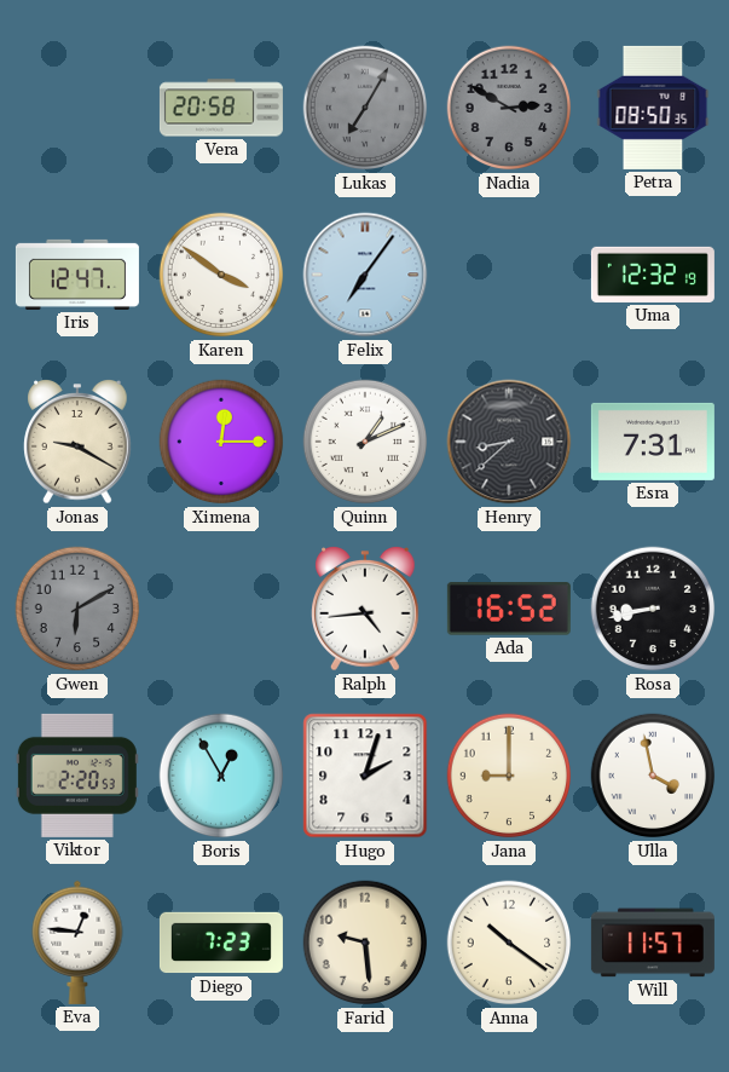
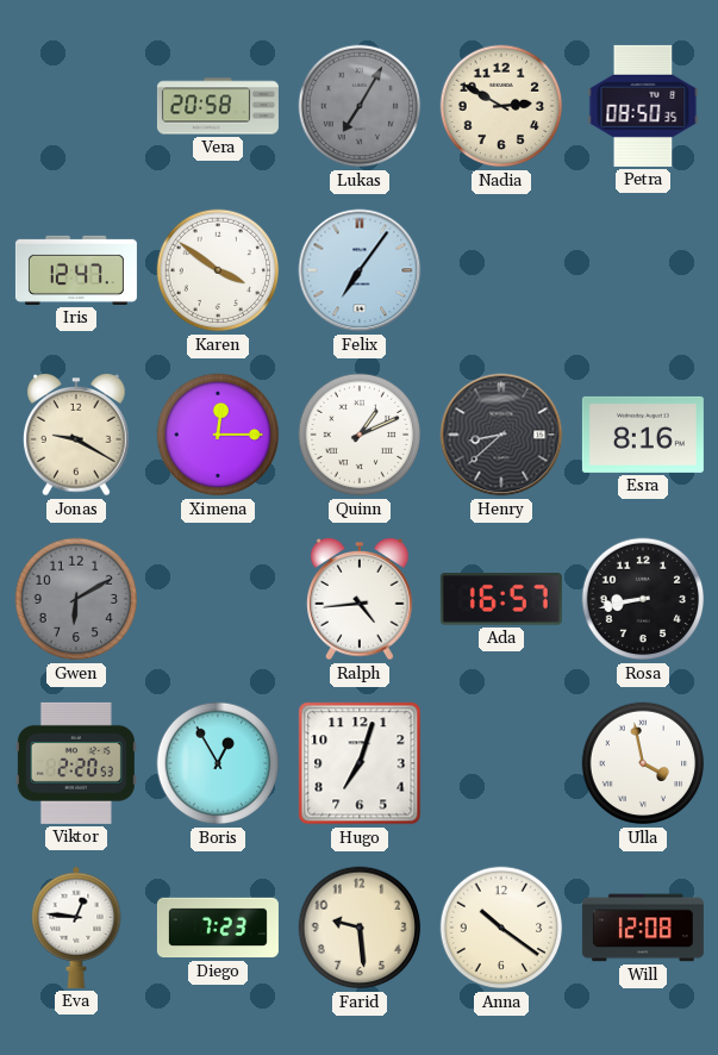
Nadia dial: grey -> cream (501, 106)
Uma: 12:32 -> none (653, 275)
Esra: 7:31 -> 8:16 (643, 435)
Ada: 16:52 -> 16:57 (501, 599)
Hugo: 2:03 -> 7:03 (360, 763)
Jana: 9:00 -> none (509, 776)
Will: 11:57 -> 12:08 (643, 928)
